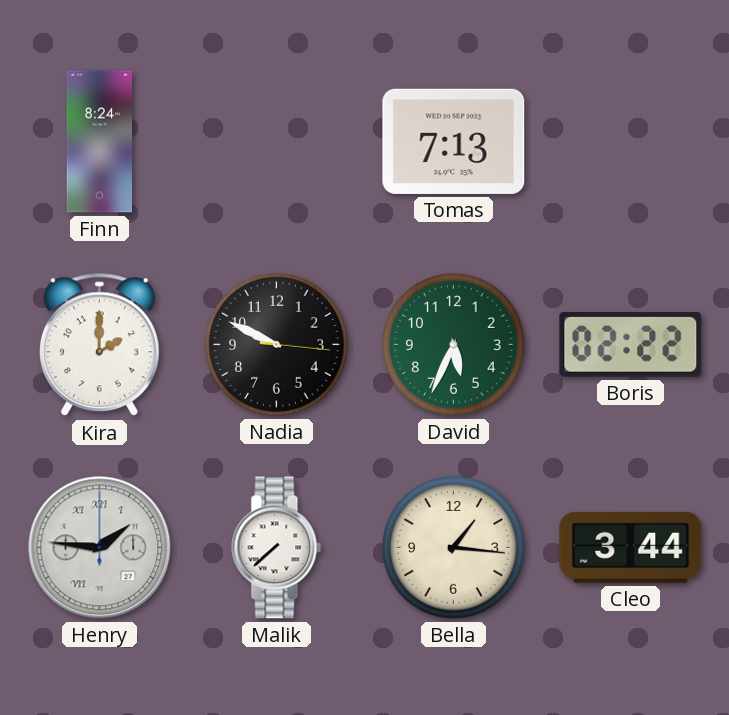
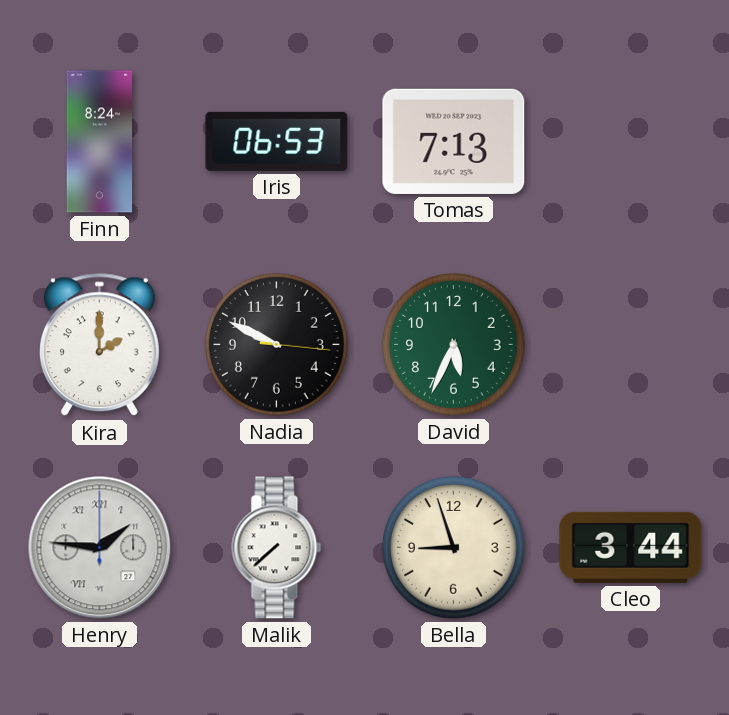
Iris: none -> 06:53 (277, 141)
Boris: 02:22 -> none (631, 345)
Bella: 1:16 -> 8:57 (454, 548)
